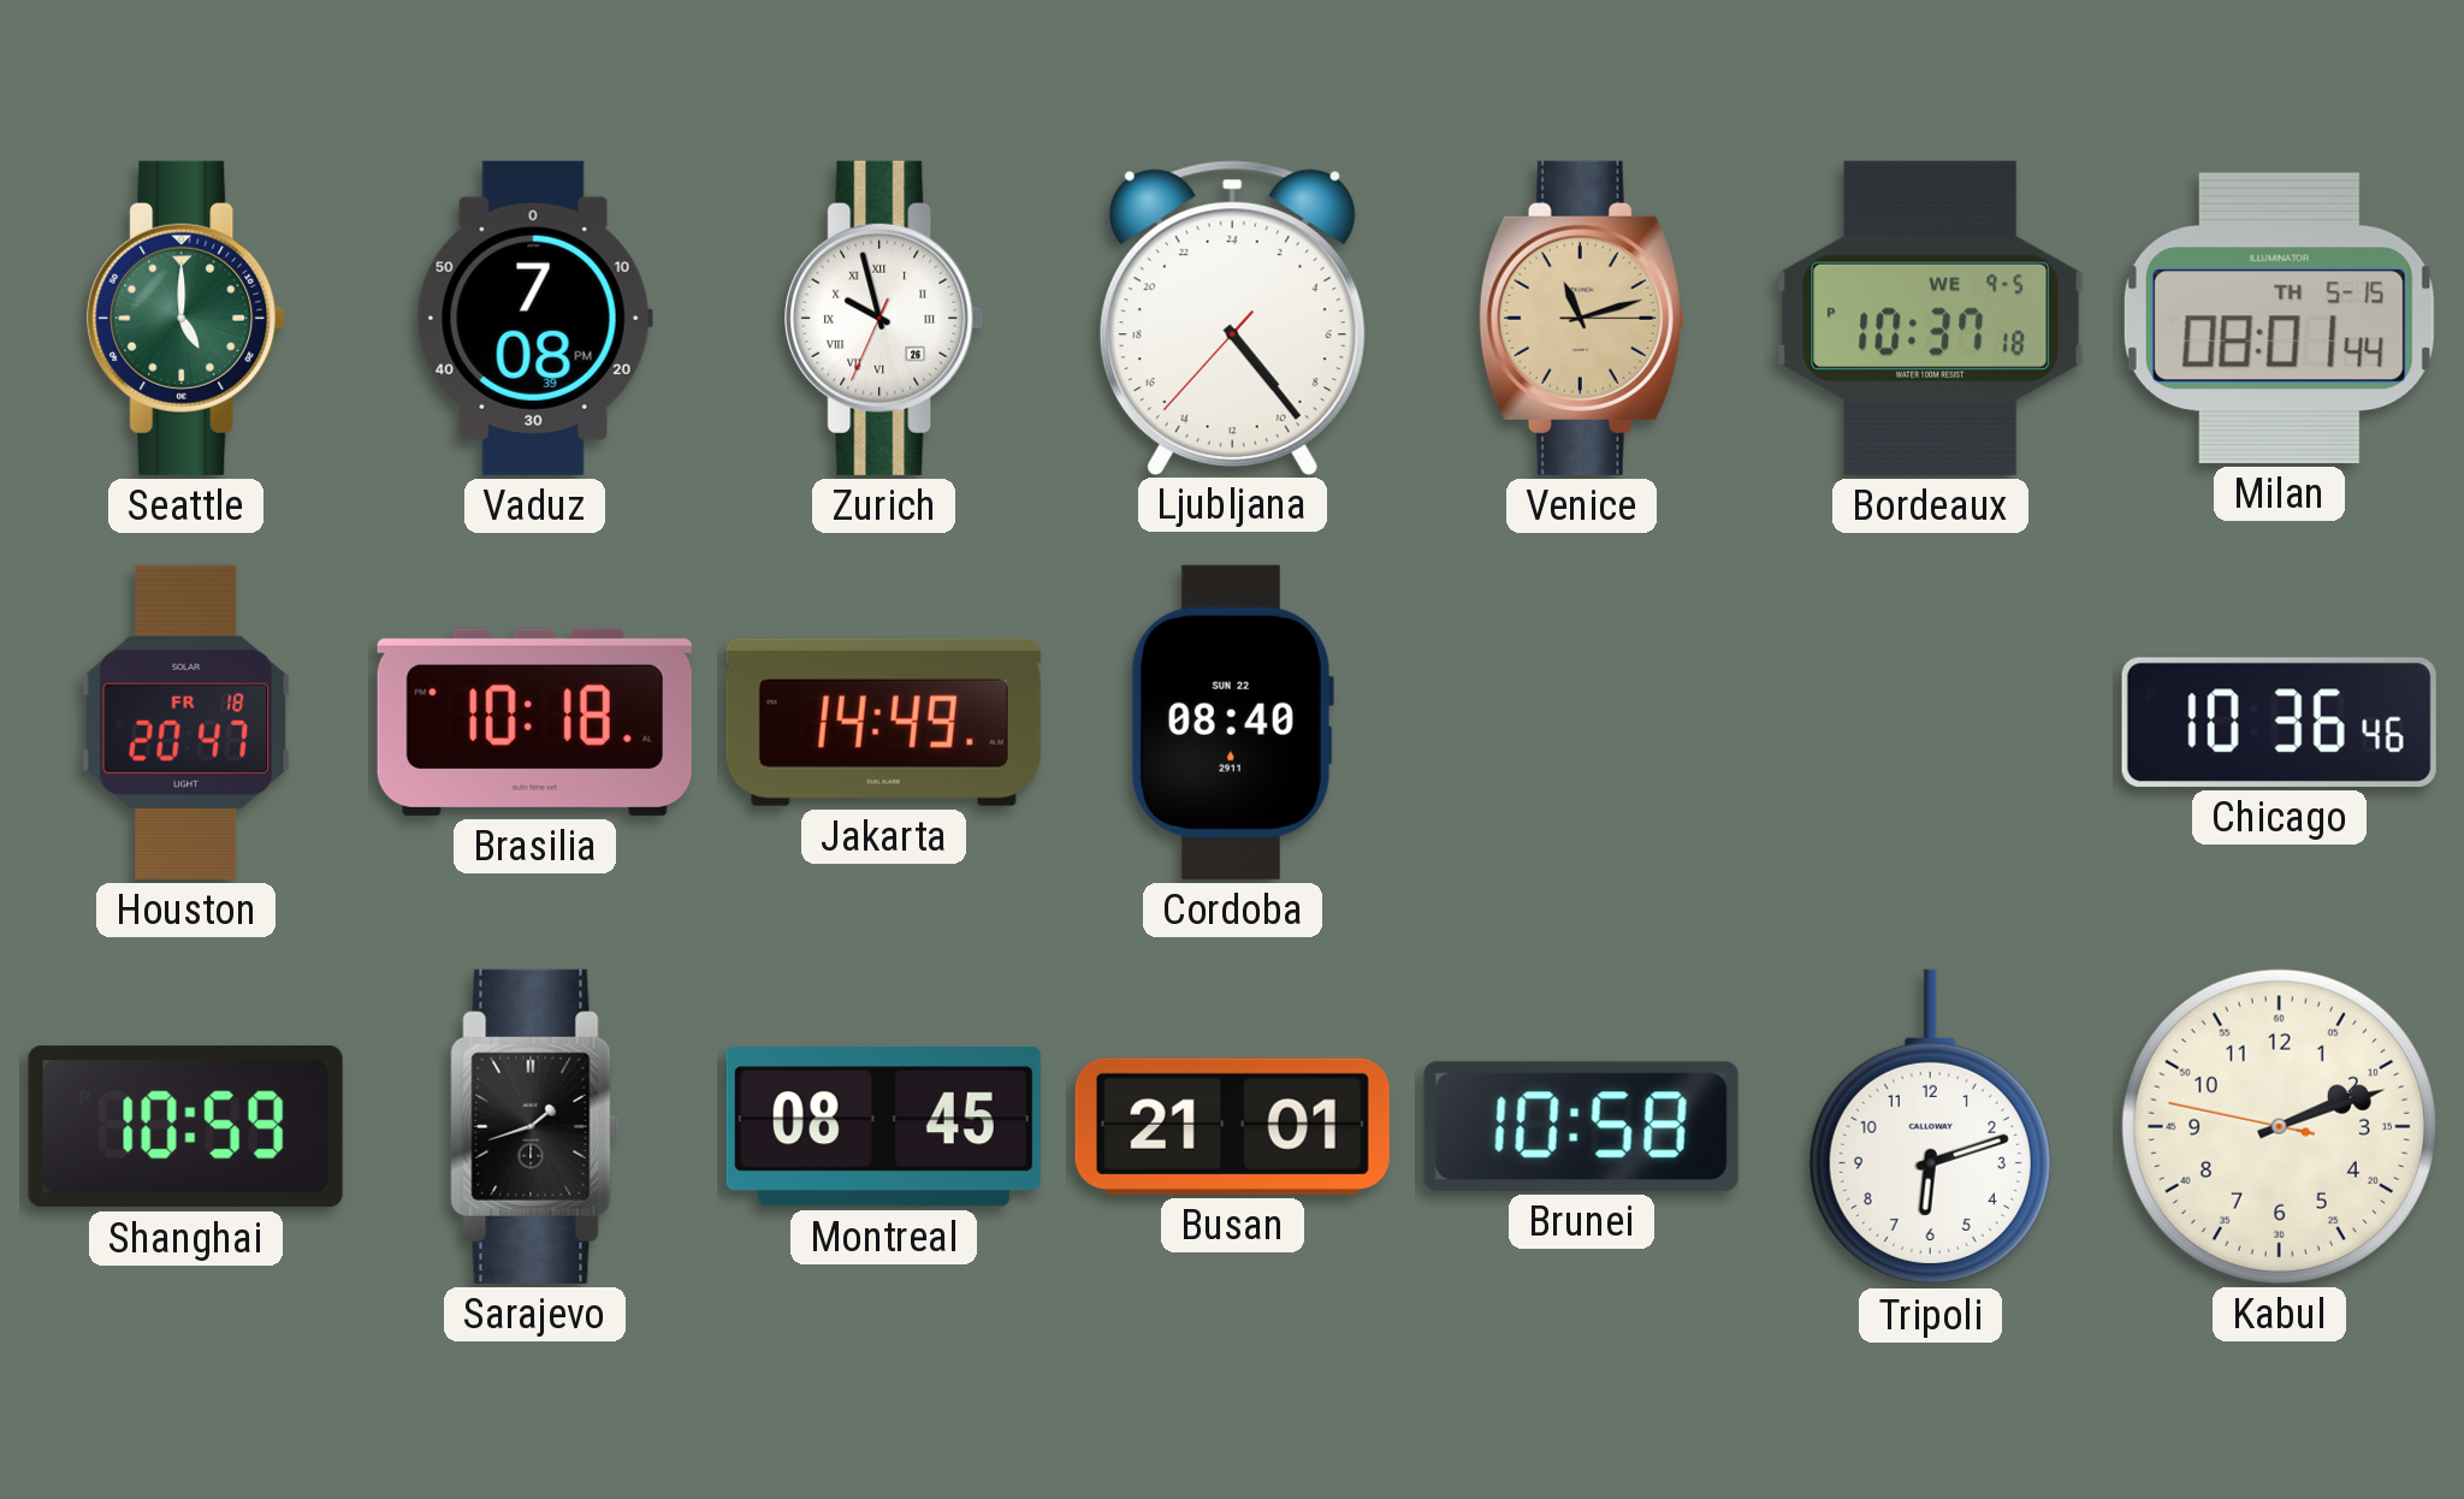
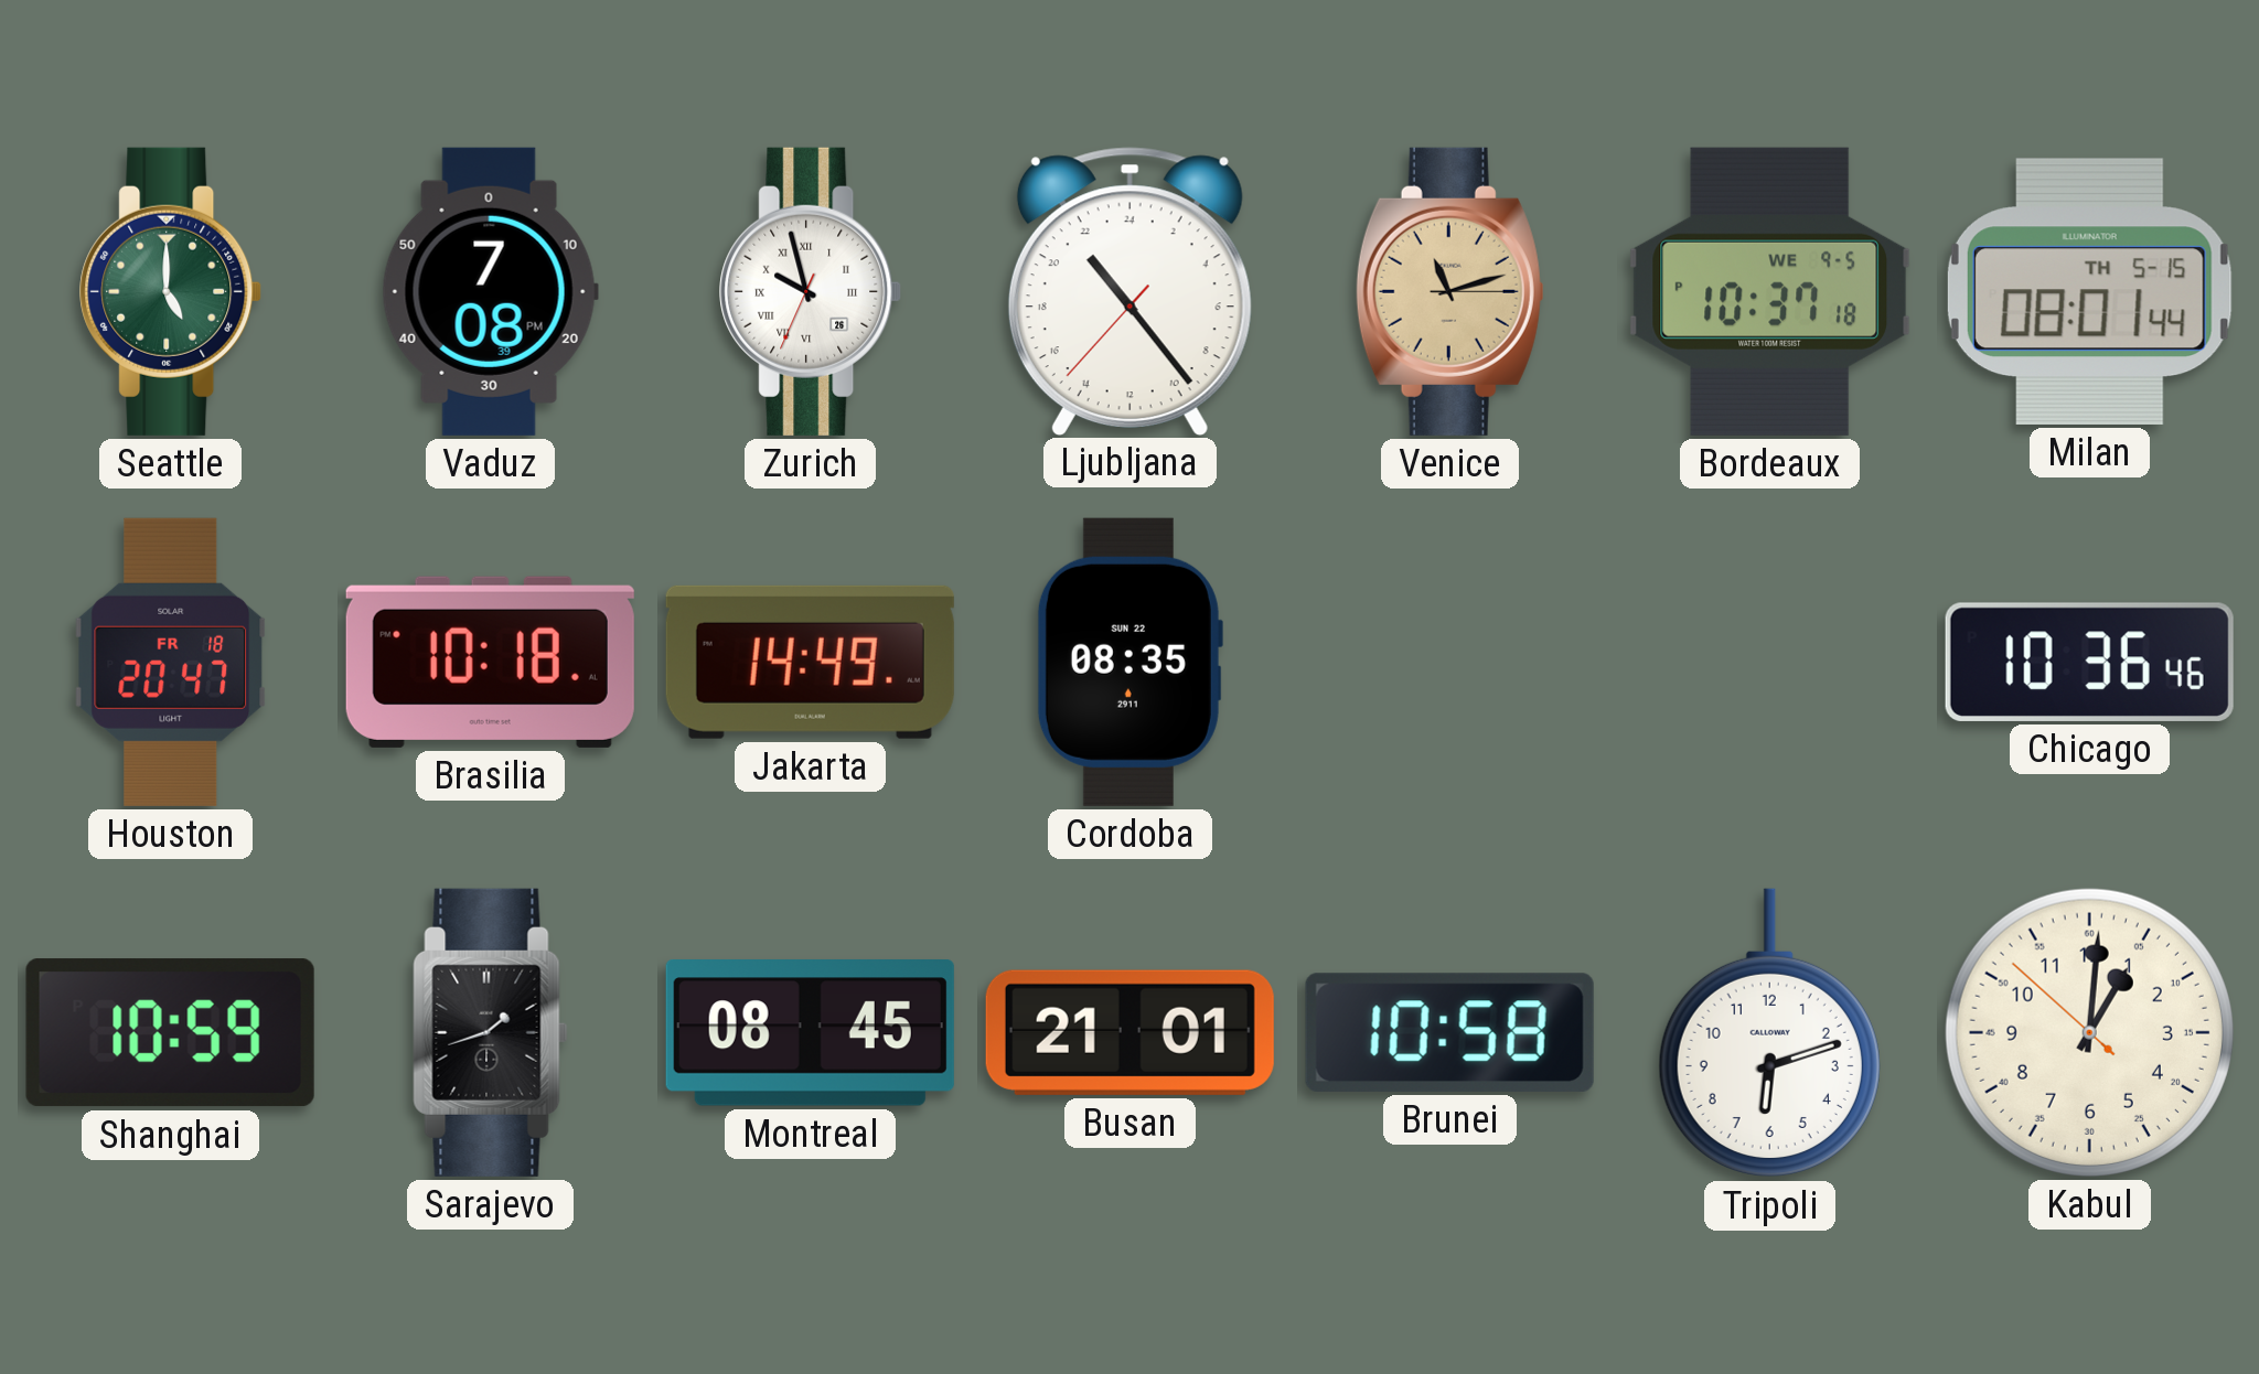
Ljubljana: 9:23 -> 21:23 (1129, 291)
Cordoba: 08:40 -> 08:35 (1129, 662)
Kabul: 2:11 -> 1:00 (2089, 1032)
